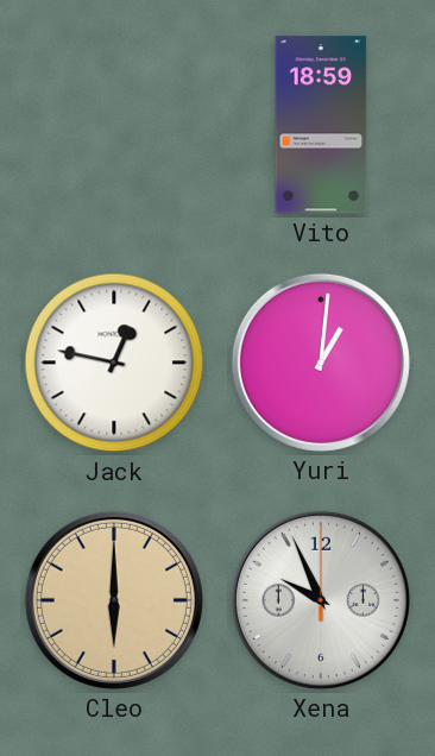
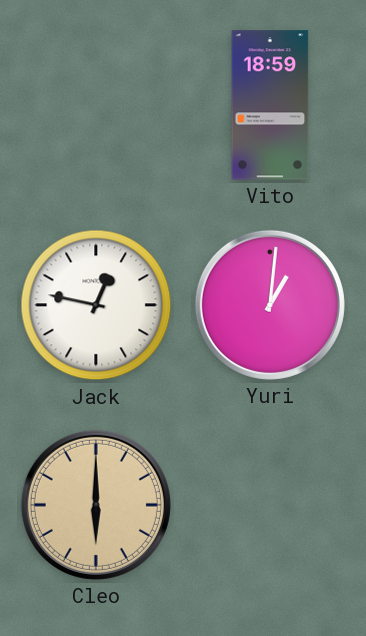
Xena: 9:56 -> none (321, 600)
